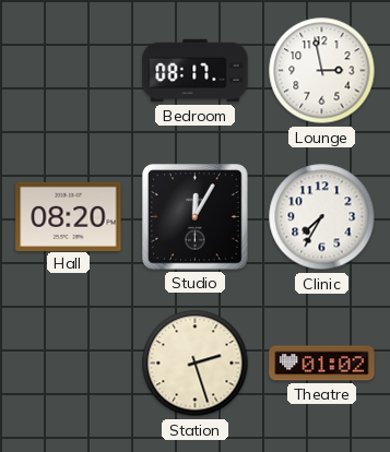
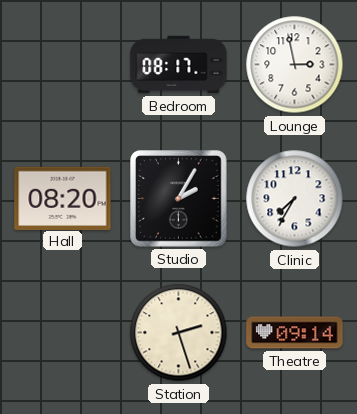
Studio: 12:05 -> 2:05 (179, 199)
Theatre: 01:02 -> 09:14 (295, 333)
